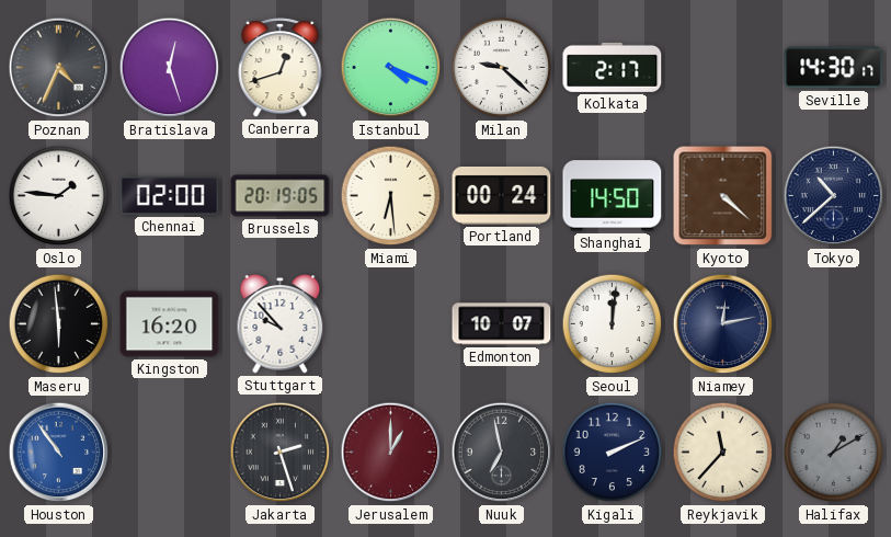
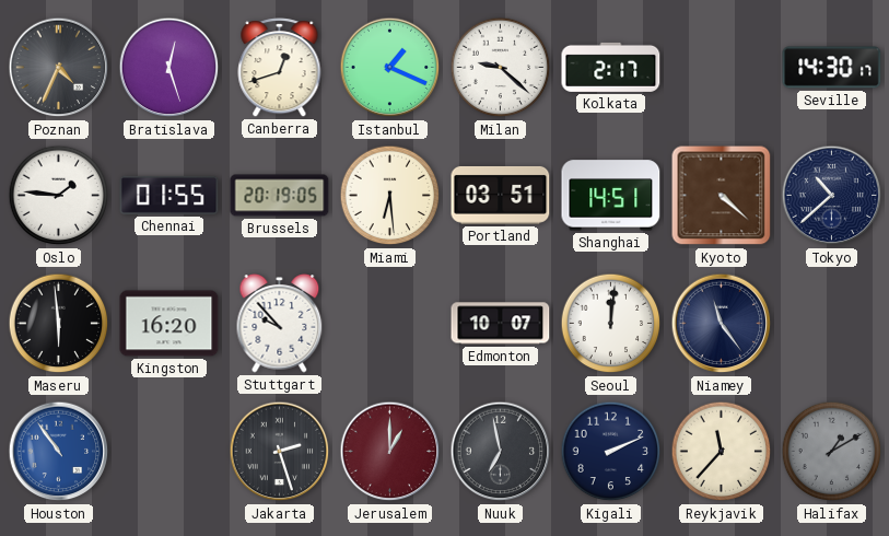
Istanbul: 4:19 -> 1:19 (390, 68)
Chennai: 02:00 -> 01:55 (169, 195)
Portland: 00:24 -> 03:51 (501, 195)
Shanghai: 14:50 -> 14:51 (611, 196)
Niamey: 12:13 -> 11:24 (722, 324)
